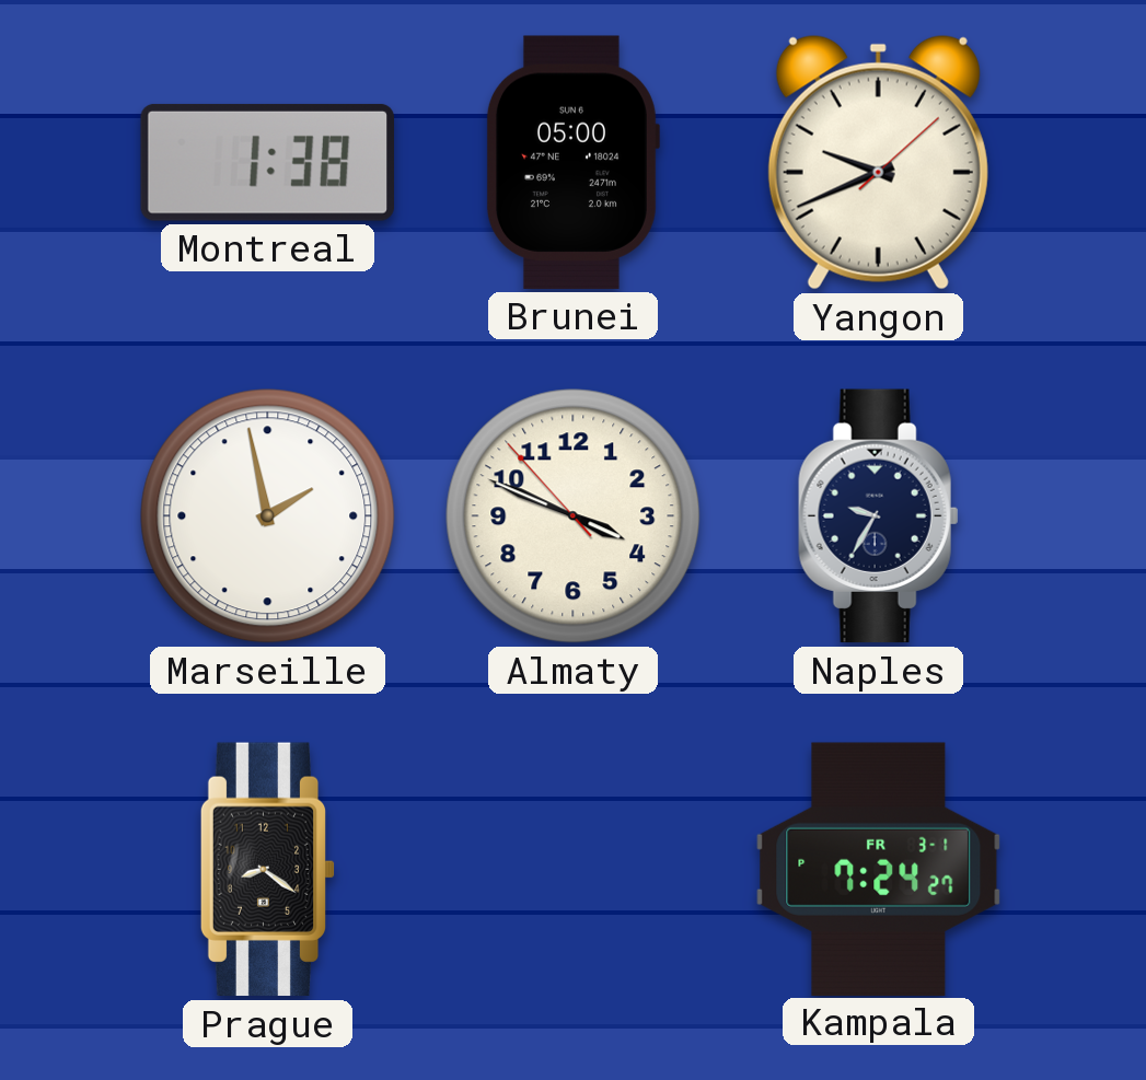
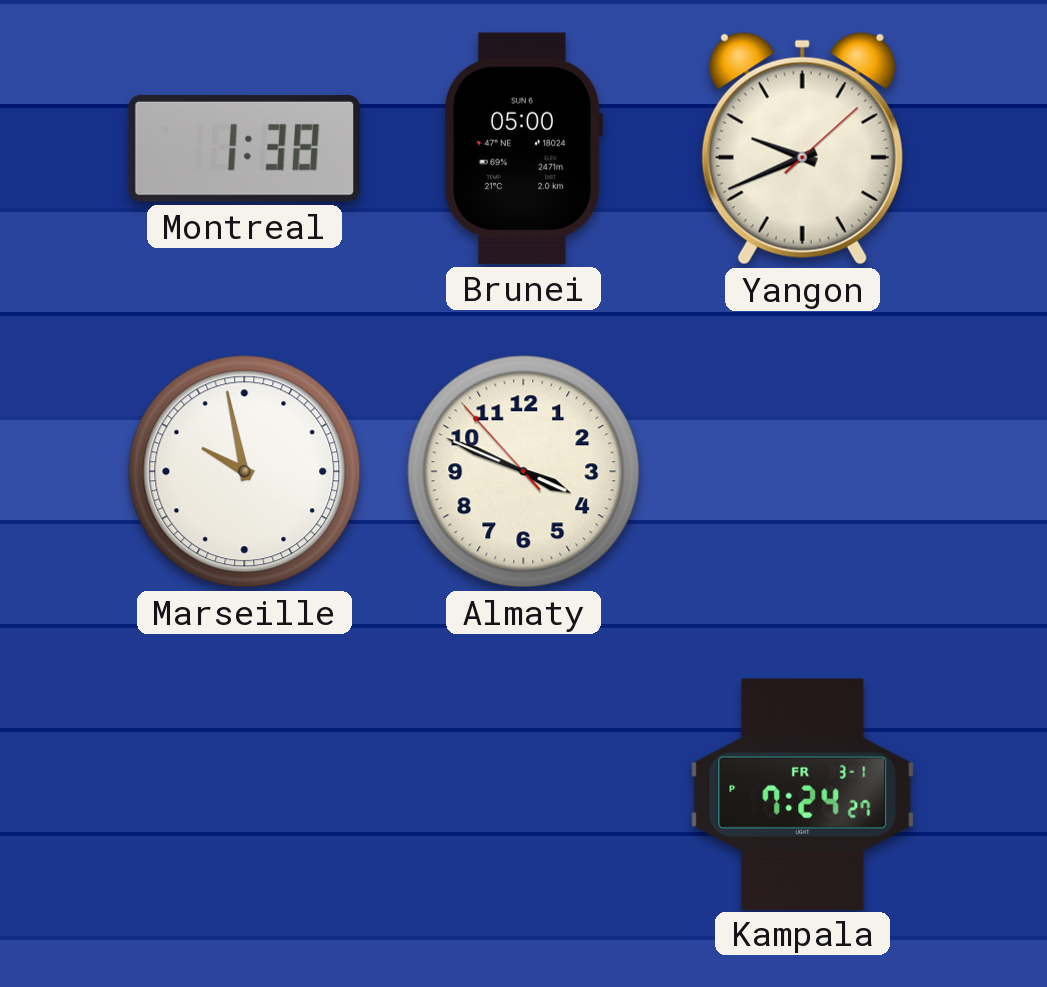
Marseille: 1:58 -> 9:58 (245, 472)
Naples: 9:35 -> none (879, 516)
Prague: 8:21 -> none (268, 870)
